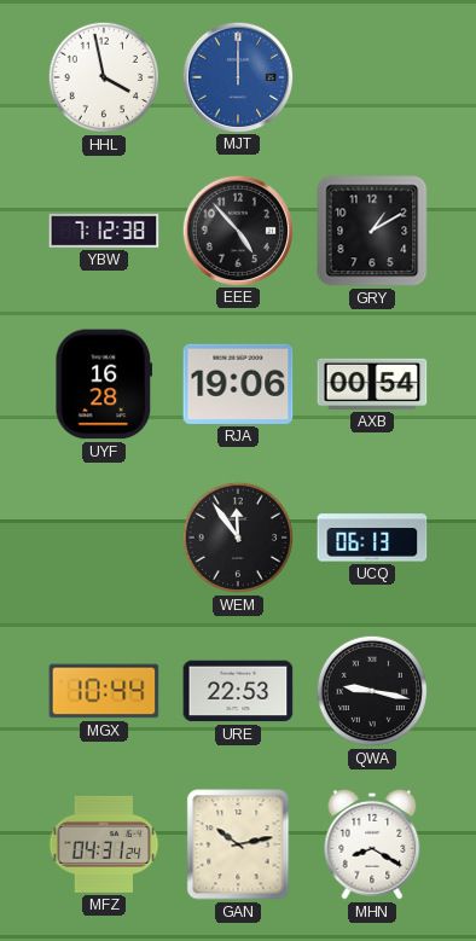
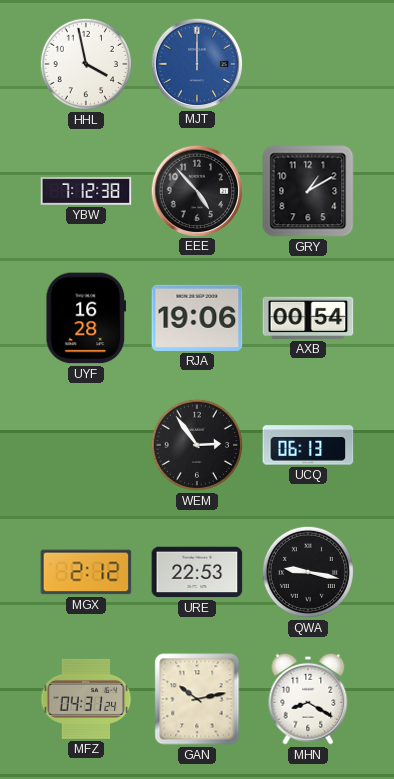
WEM: 11:54 -> 2:54 (197, 445)
MGX: 10:44 -> 2:12 (86, 572)
